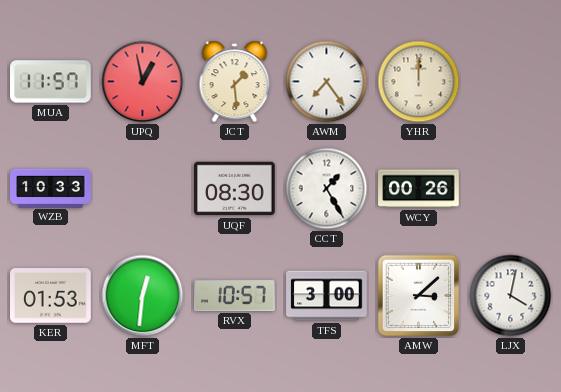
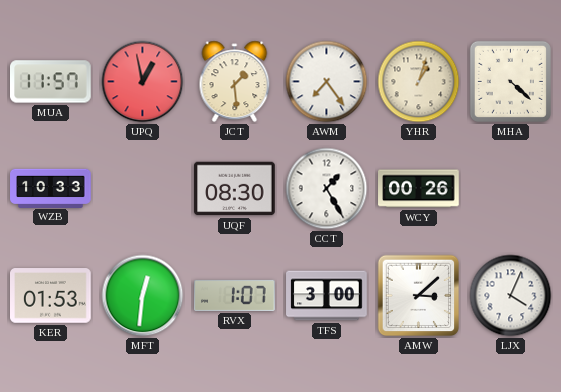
YHR: 12:00 -> 1:03 (419, 82)
MHA: none -> 4:22 (510, 81)
RVX: 10:57 -> 1:07 (235, 295)
LJX: 4:02 -> 4:04 (511, 296)
